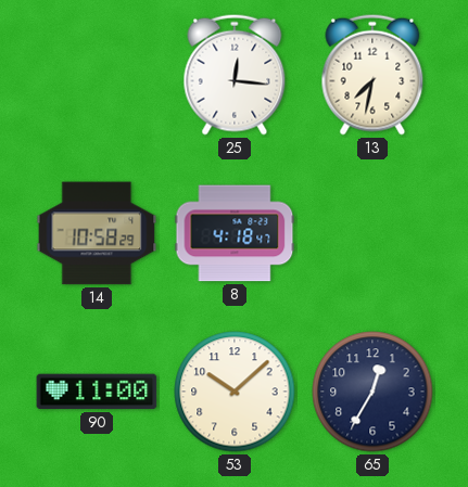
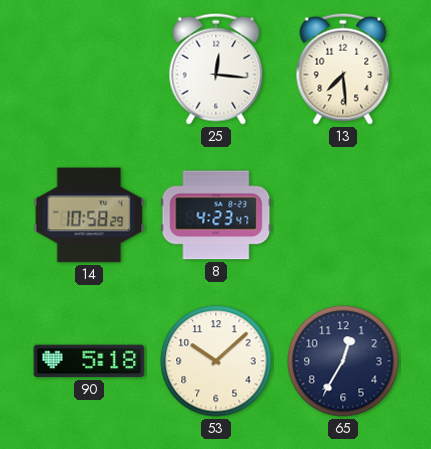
13: 7:32 -> 7:29 (343, 69)
8: 4:18 -> 4:23 (216, 215)
90: 11:00 -> 5:18 (89, 361)
